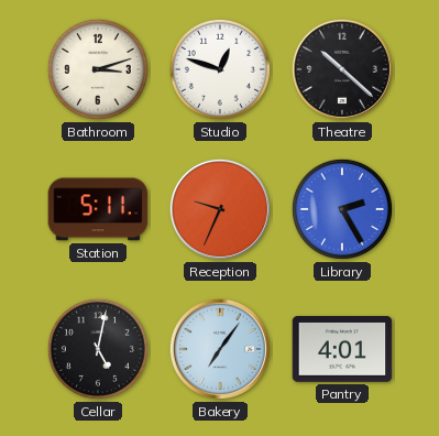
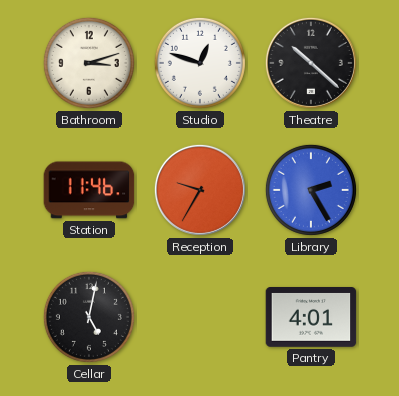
Station: 5:11 -> 11:46 (89, 190)
Reception: 9:34 -> 9:35 (200, 190)
Bakery: 7:06 -> none (220, 349)
